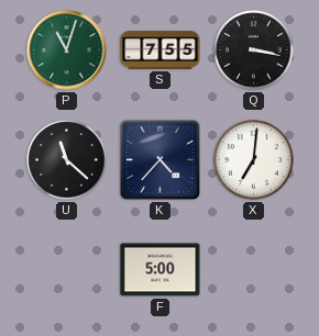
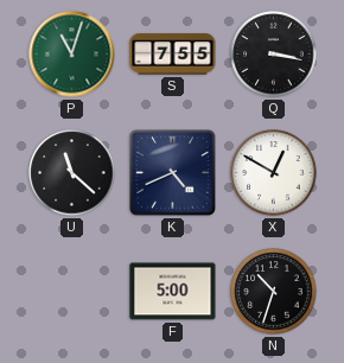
K: 4:37 -> 4:41 (173, 173)
X: 7:01 -> 12:50 (274, 173)
N: none -> 10:33 (274, 292)
